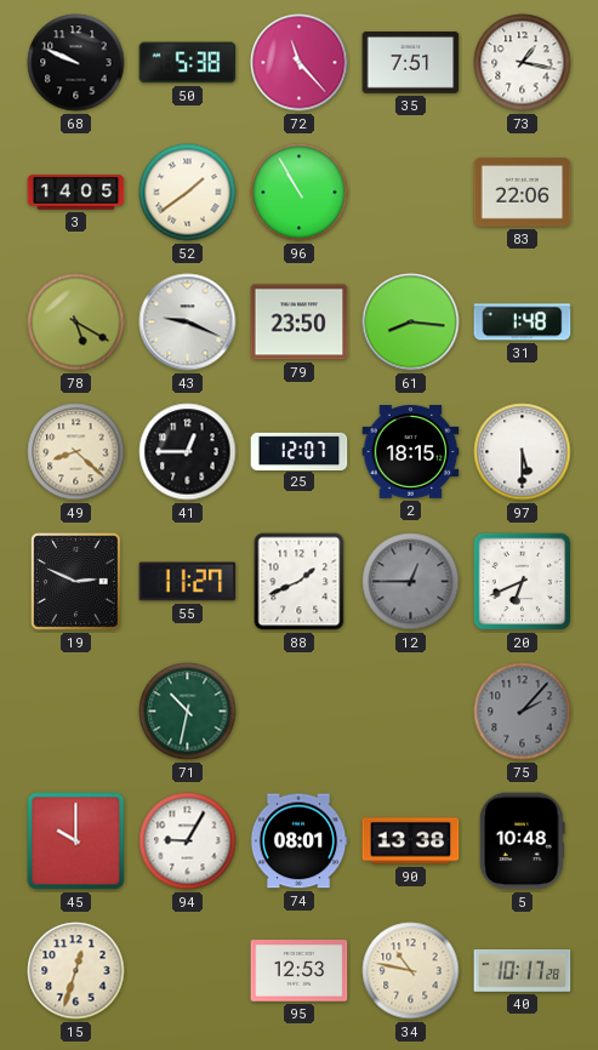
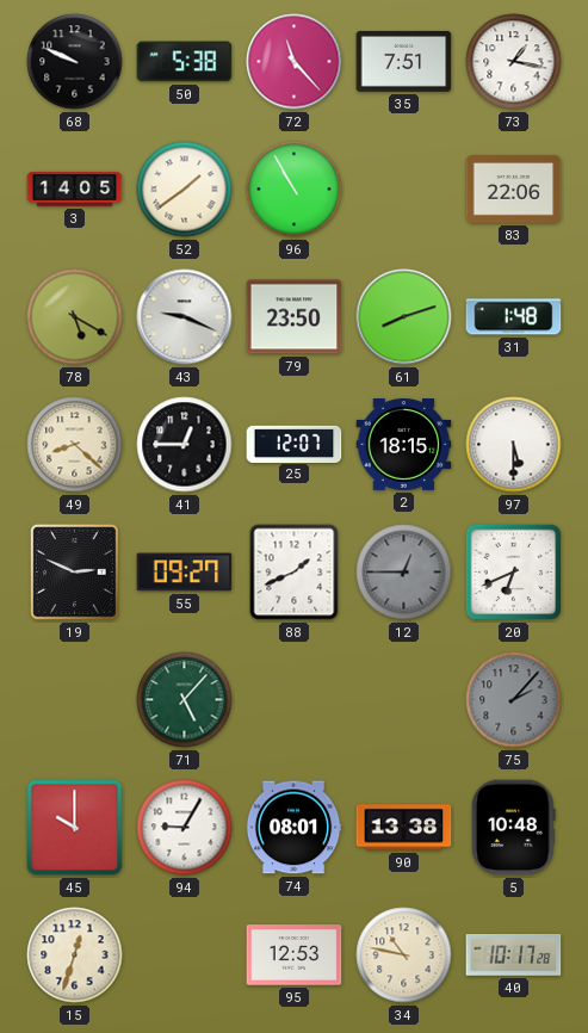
61: 8:16 -> 8:12 (404, 317)
55: 11:27 -> 09:27 (185, 573)
71: 10:32 -> 5:07 (185, 700)
